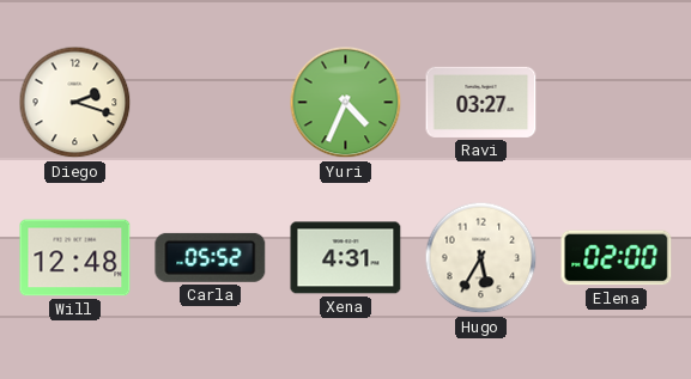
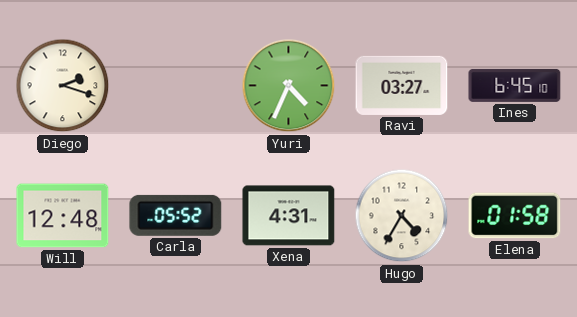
Ines: none -> 6:45 (515, 85)
Hugo: 5:35 -> 4:35 (402, 216)
Elena: 02:00 -> 01:58 (515, 216)
